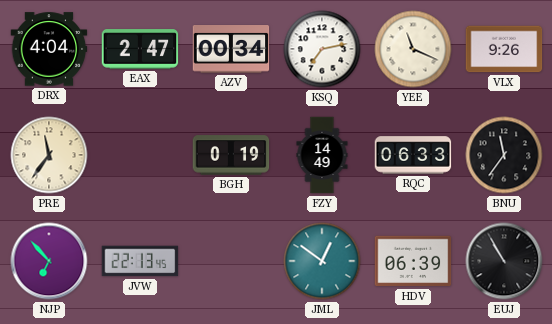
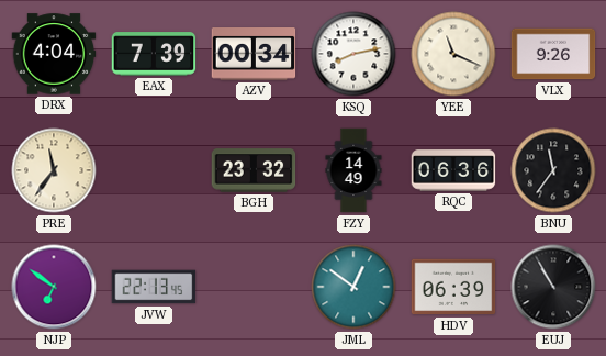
EAX: 2:47 -> 7:39 (154, 54)
KSQ: 7:13 -> 8:13 (353, 54)
BGH: 0:19 -> 23:32 (254, 170)
RQC: 06:33 -> 06:36 (453, 170)
NJP: 6:53 -> 6:51 (54, 287)
